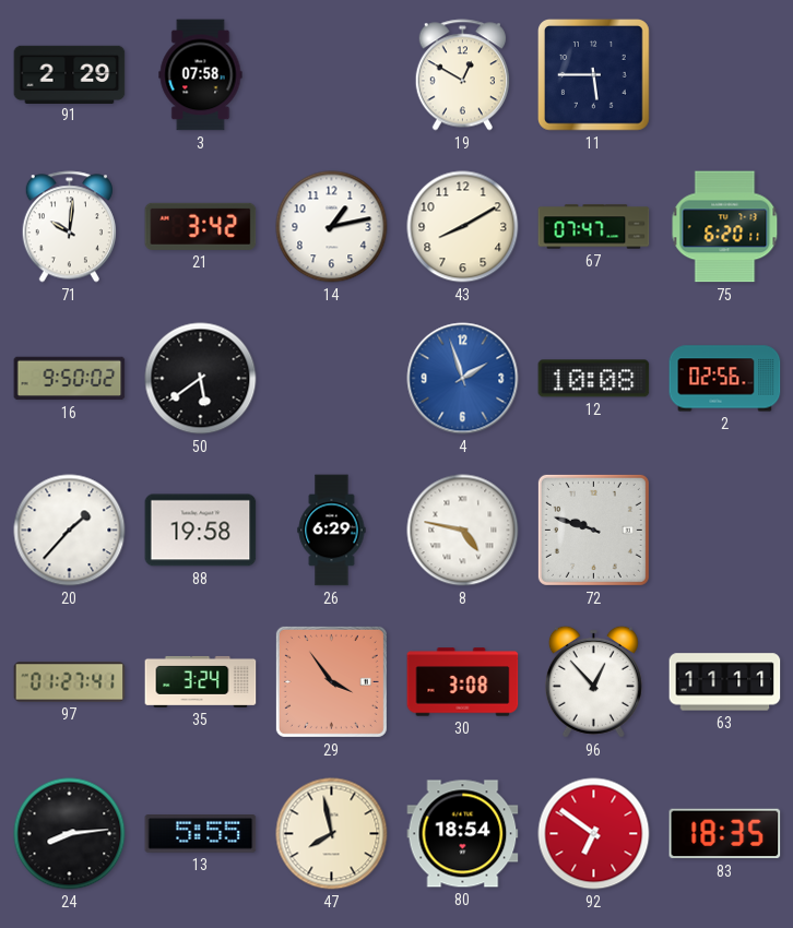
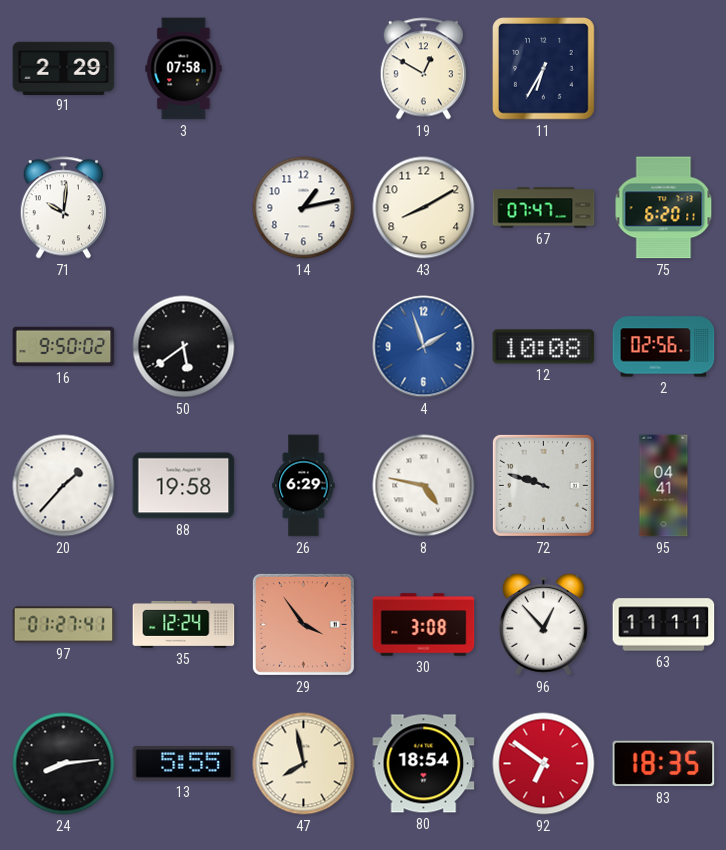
11: 5:45 -> 6:35 (544, 69)
21: 3:42 -> none (201, 226)
95: none -> 04:41 (664, 486)
35: 3:24 -> 12:24 (184, 624)
